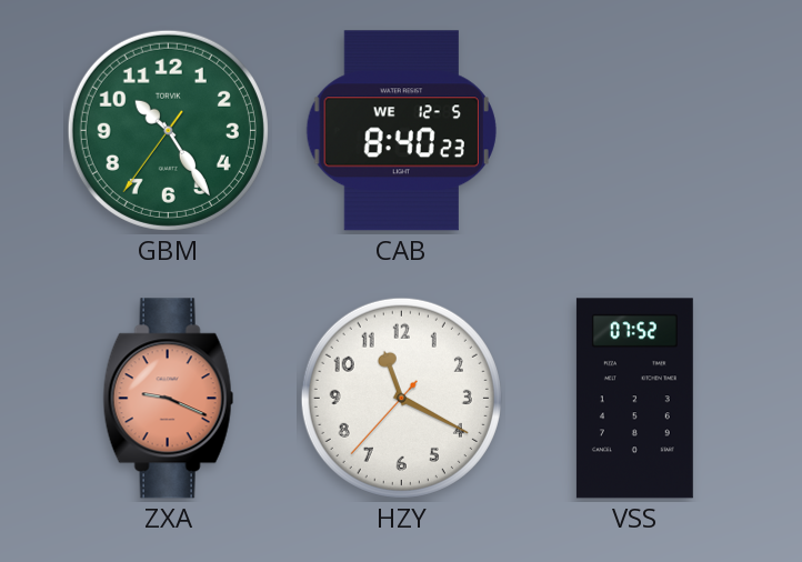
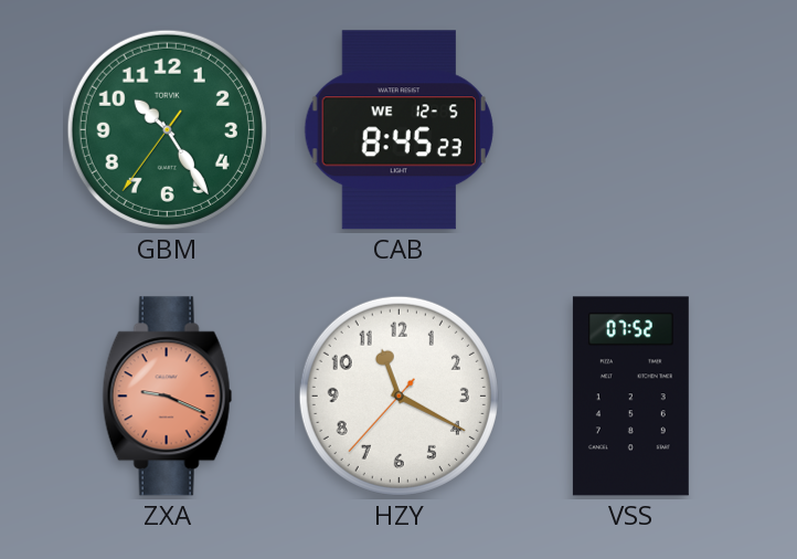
CAB: 8:40 -> 8:45 (398, 130)
